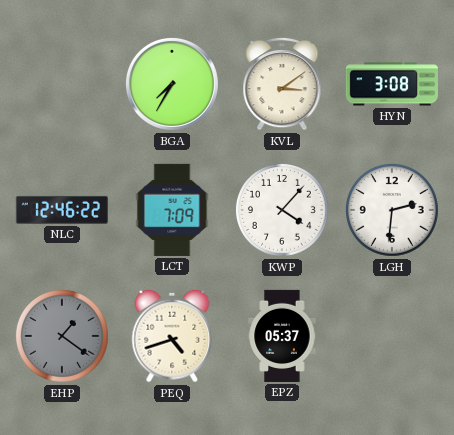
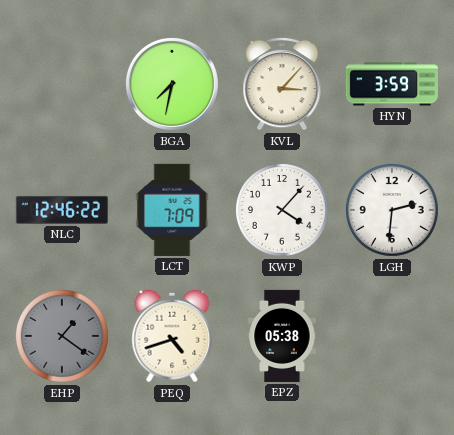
BGA: 7:35 -> 7:32 (172, 84)
KVL: 3:09 -> 3:07 (282, 84)
HYN: 3:08 -> 3:59 (392, 84)
EPZ: 05:37 -> 05:38 (282, 336)
